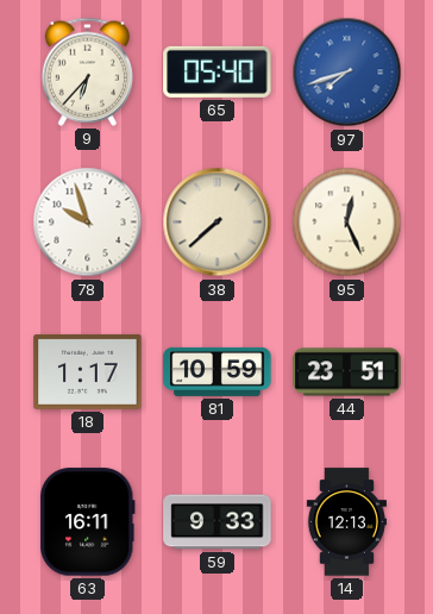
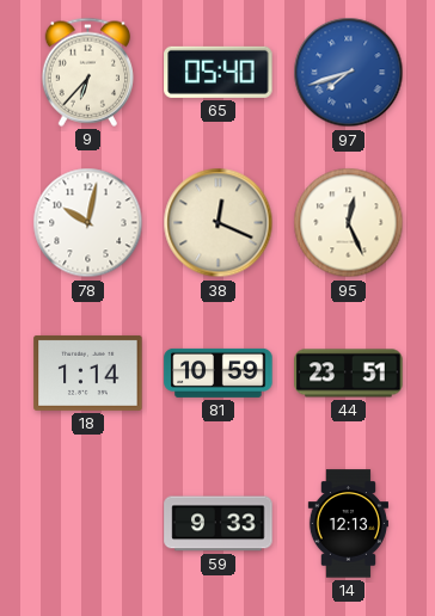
78: 9:57 -> 10:02 (88, 223)
38: 7:38 -> 12:19 (219, 223)
18: 1:17 -> 1:14 (88, 372)
63: 16:11 -> none (88, 522)
